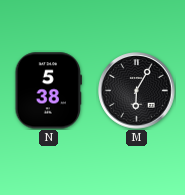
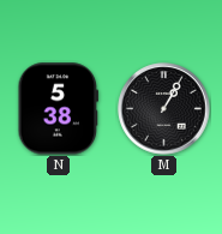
M: 6:05 -> 1:05 (164, 109)
